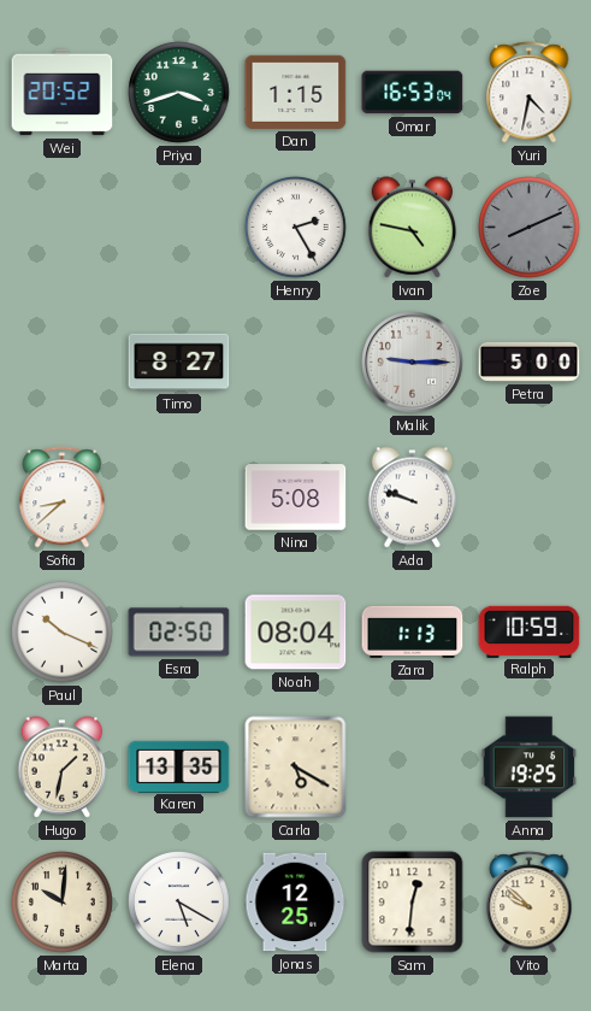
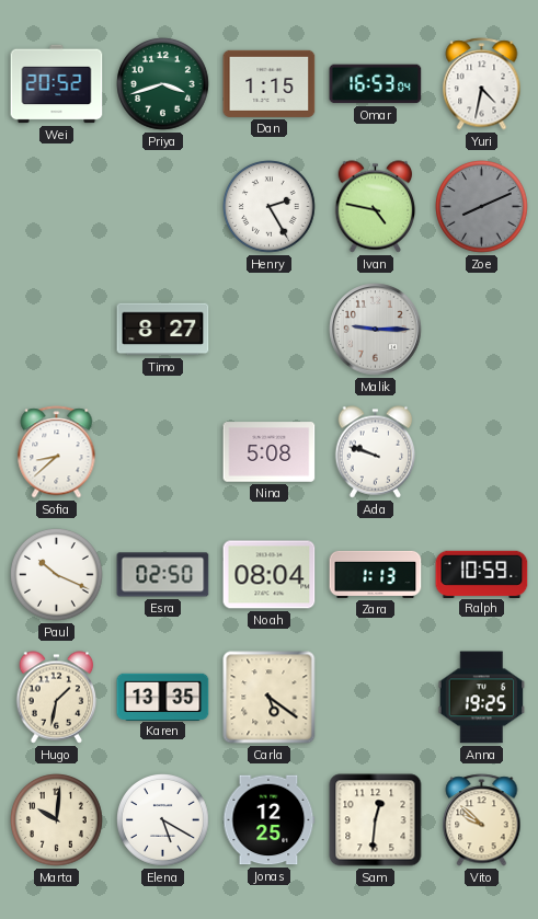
Petra: 5:00 -> none (530, 362)
Carla: 5:20 -> 5:21 (270, 698)
